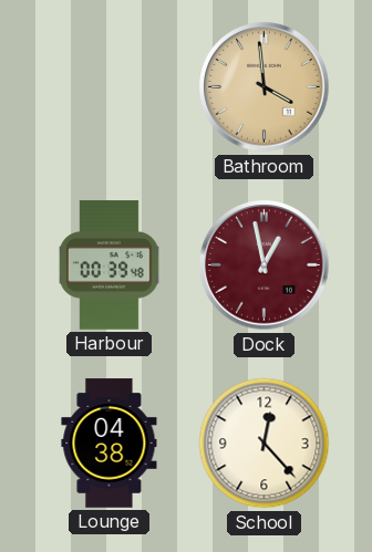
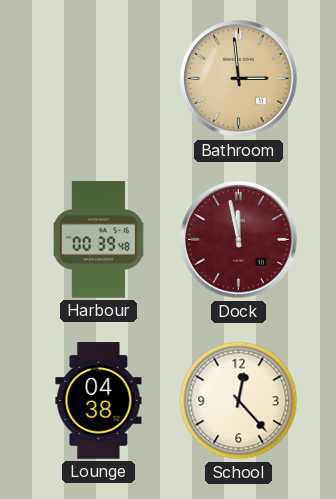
Bathroom: 3:59 -> 2:59 (239, 79)
Dock: 12:58 -> 11:58 (239, 240)
